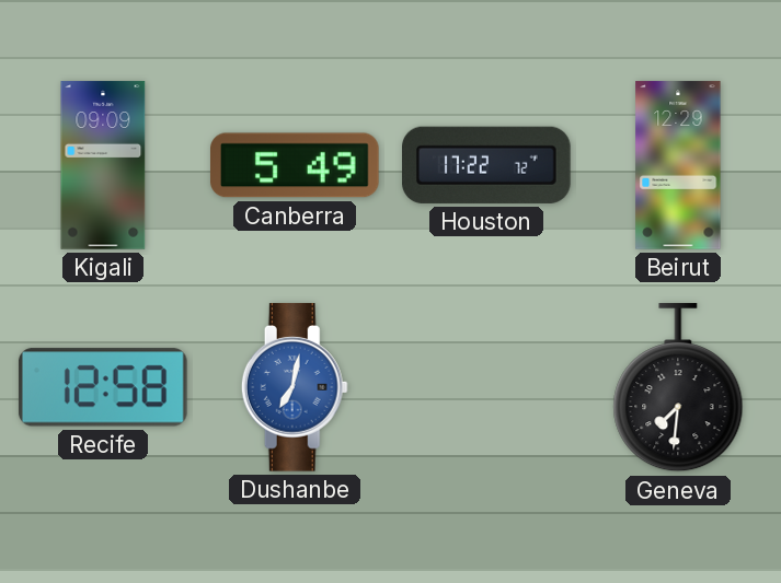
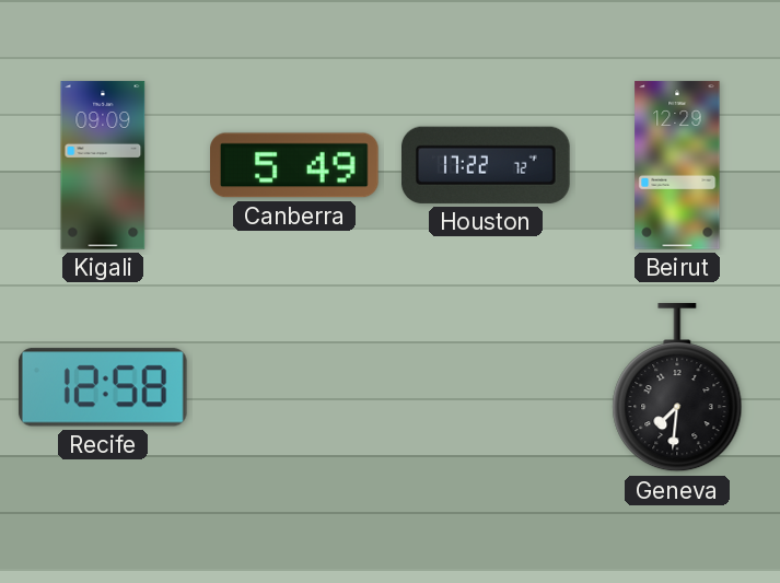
Dushanbe: 7:02 -> none (295, 387)
